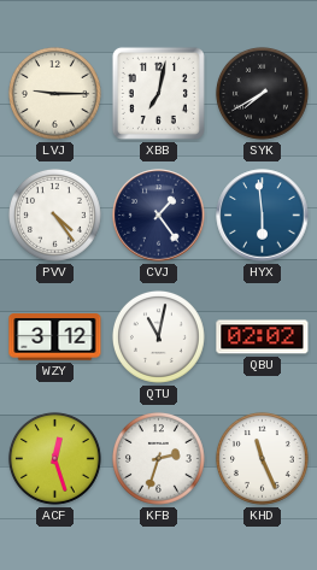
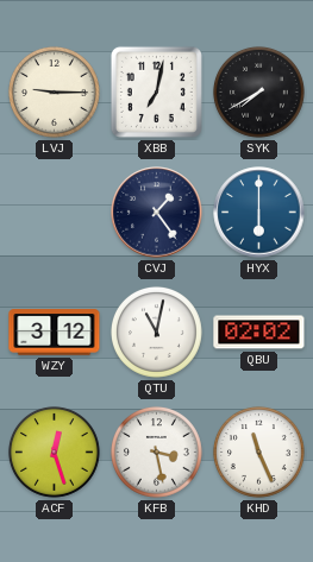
PVV: 4:24 -> none (54, 215)
HYX: 5:59 -> 6:00 (259, 213)
KFB: 2:33 -> 3:28 (156, 452)
